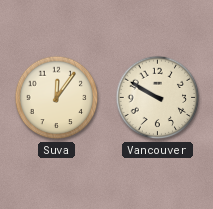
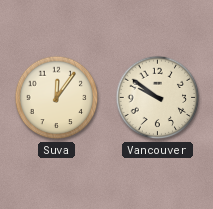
Vancouver: 9:50 -> 9:51 (158, 98)
